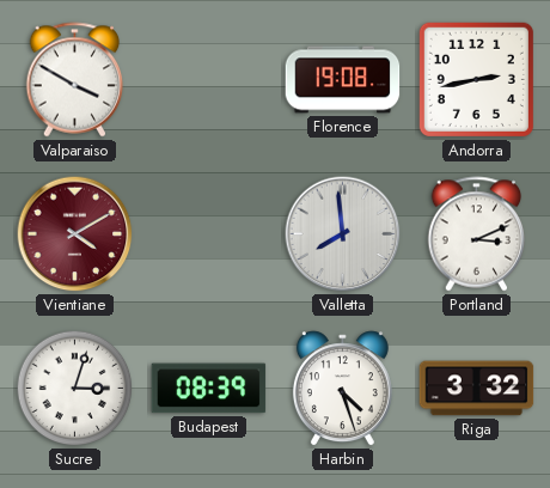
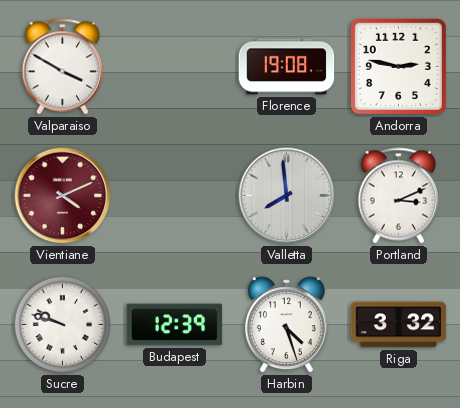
Andorra: 2:43 -> 2:47 (398, 66)
Vientiane: 4:10 -> 4:11 (63, 196)
Sucre: 3:03 -> 9:48 (63, 325)
Budapest: 08:39 -> 12:39 (175, 325)
